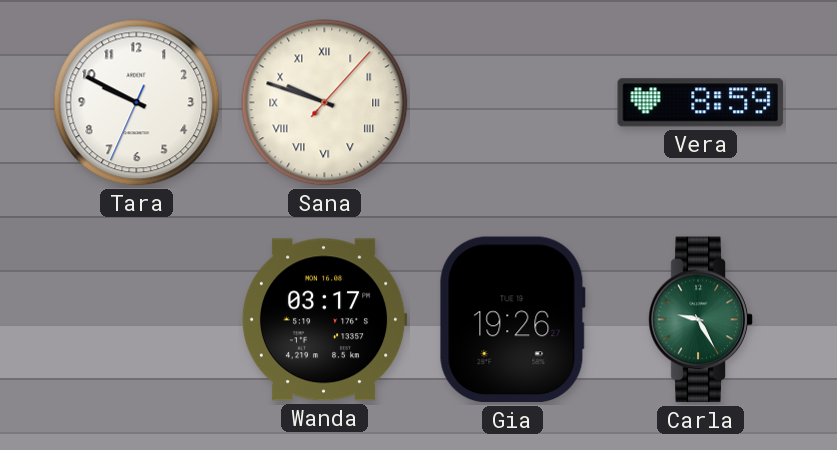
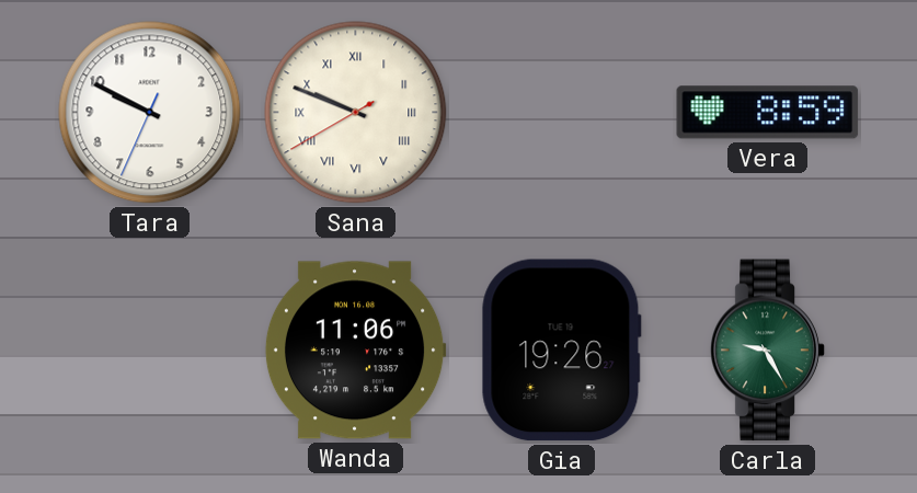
Sana: 9:48:07 -> 9:48:40 (356, 113)
Wanda: 03:17 -> 11:06 (355, 351)
